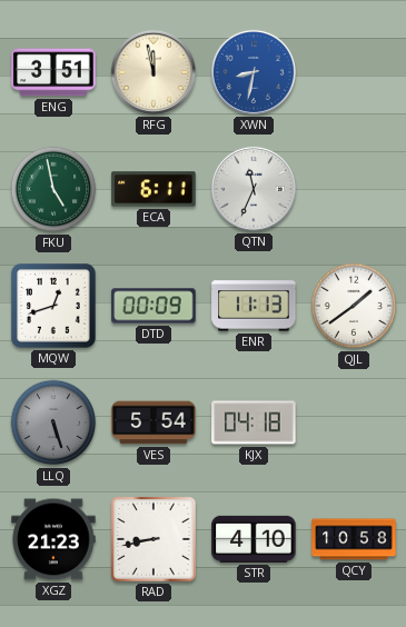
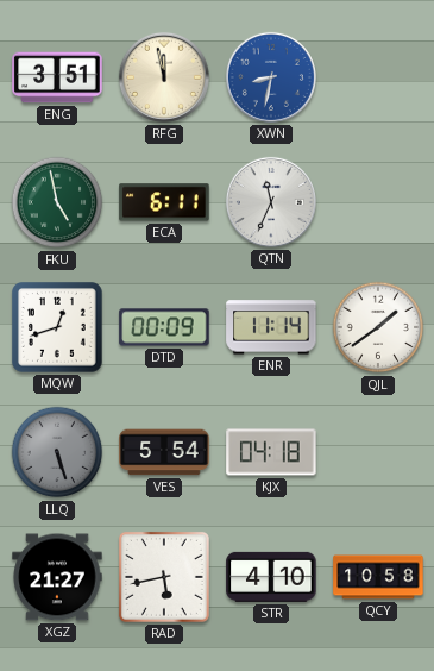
ENR: 11:13 -> 11:14 (271, 327)
XGZ: 21:23 -> 21:27 (57, 577)
RAD: 8:43 -> 5:43 (164, 577)
